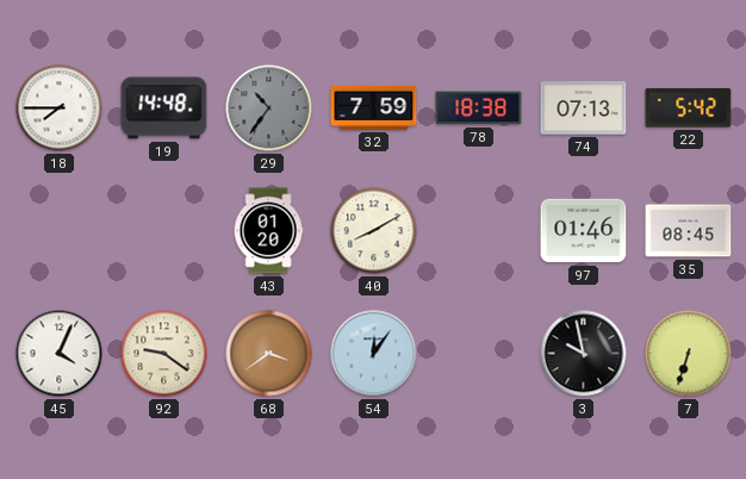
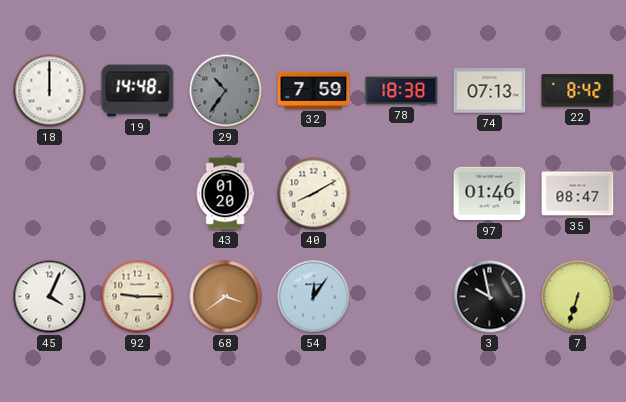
18: 7:45 -> 12:00 (50, 91)
22: 5:42 -> 8:42 (578, 91)
35: 08:45 -> 08:47 (578, 194)
92: 9:21 -> 9:15 (138, 297)
